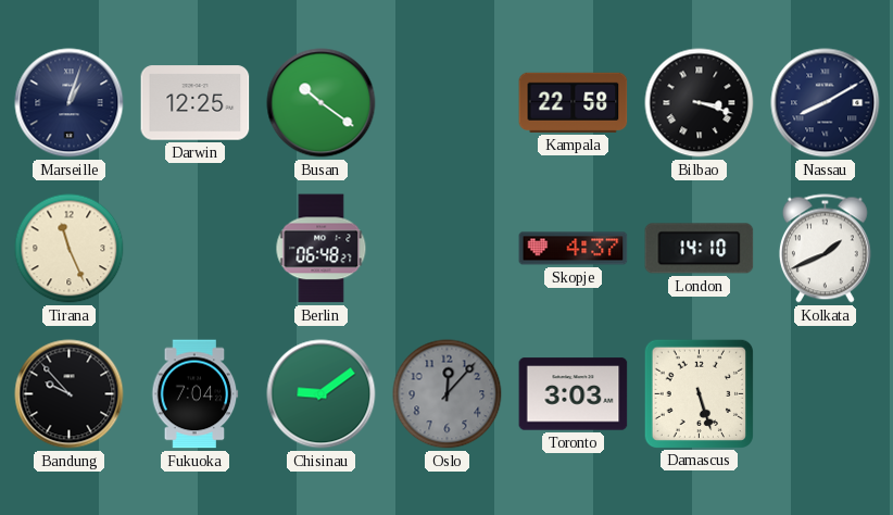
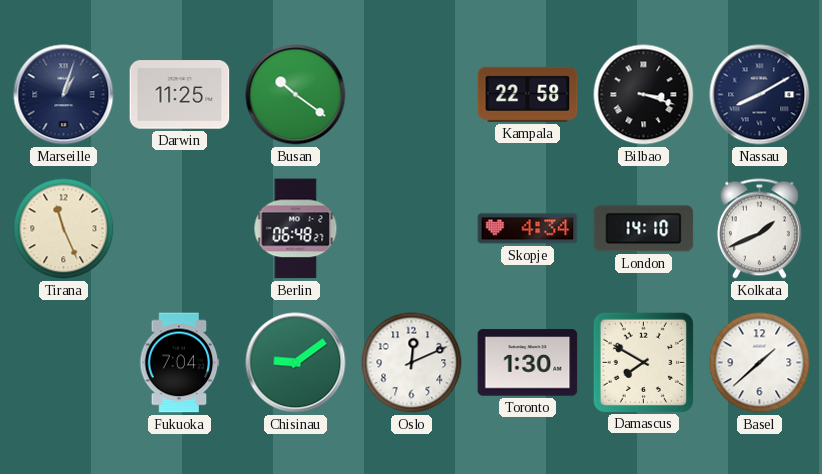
Darwin: 12:25 -> 11:25 (180, 95)
Skopje: 4:37 -> 4:34 (528, 229)
Bandung: 9:53 -> none (70, 394)
Oslo: 12:07 -> 12:11 (412, 363)
Oslo dial: grey -> white (412, 363)
Toronto: 3:03 -> 1:30 (528, 363)
Damascus: 5:27 -> 7:50 (643, 362)
Basel: none -> 1:38 (760, 363)
